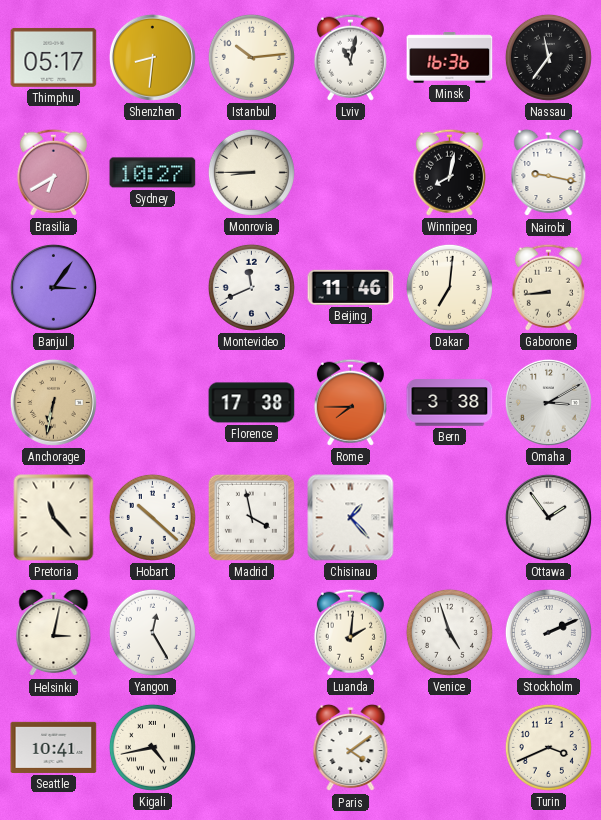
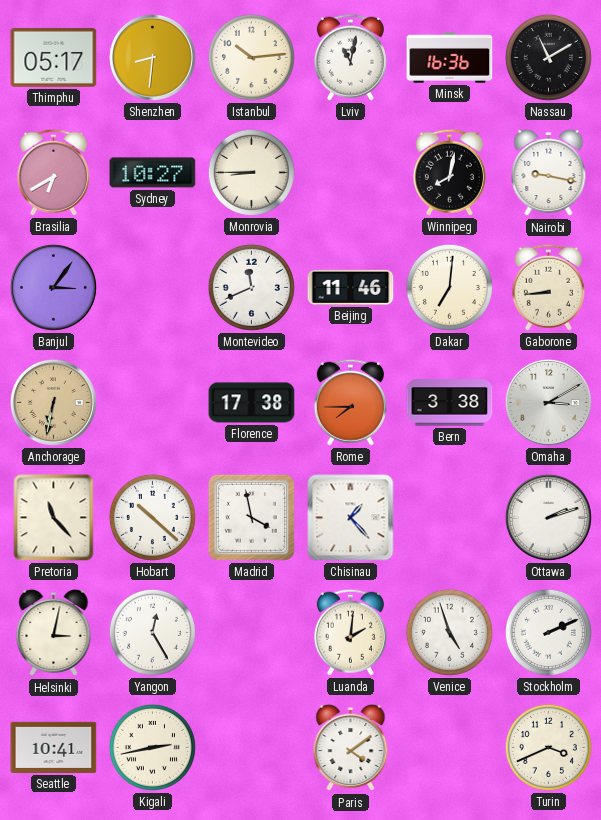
Nassau: 11:36 -> 11:10 (548, 57)
Ottawa: 1:54 -> 2:12 (548, 517)
Kigali: 4:43 -> 2:43 (152, 747)
